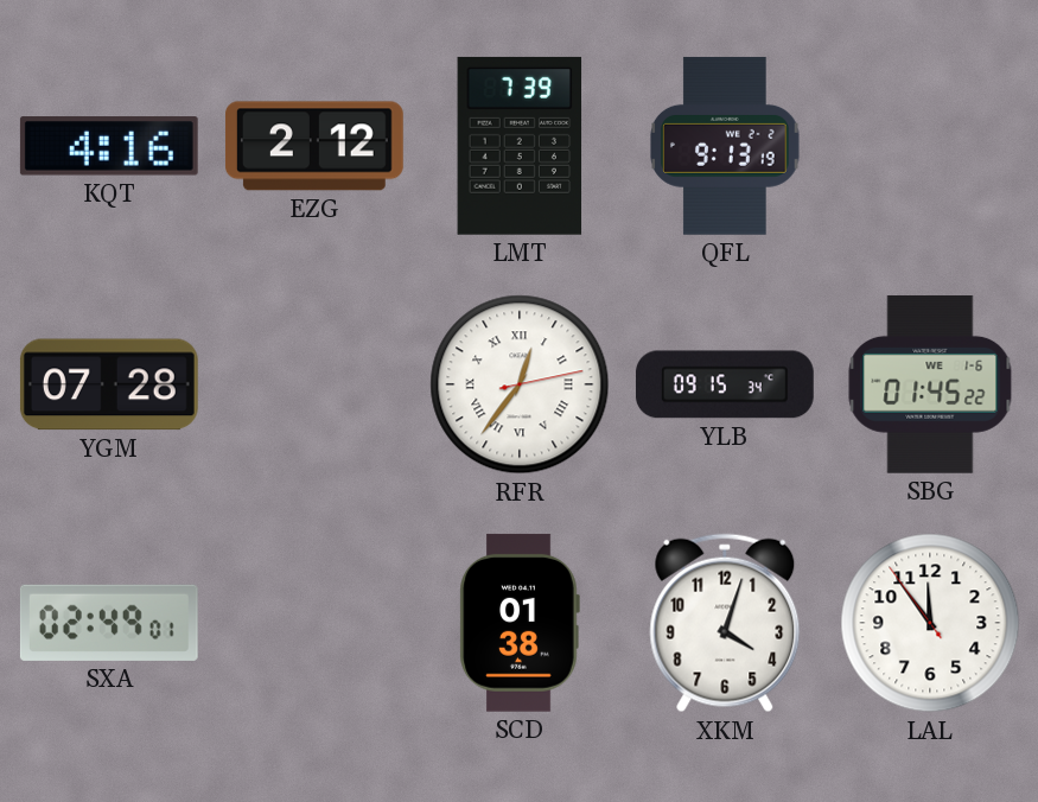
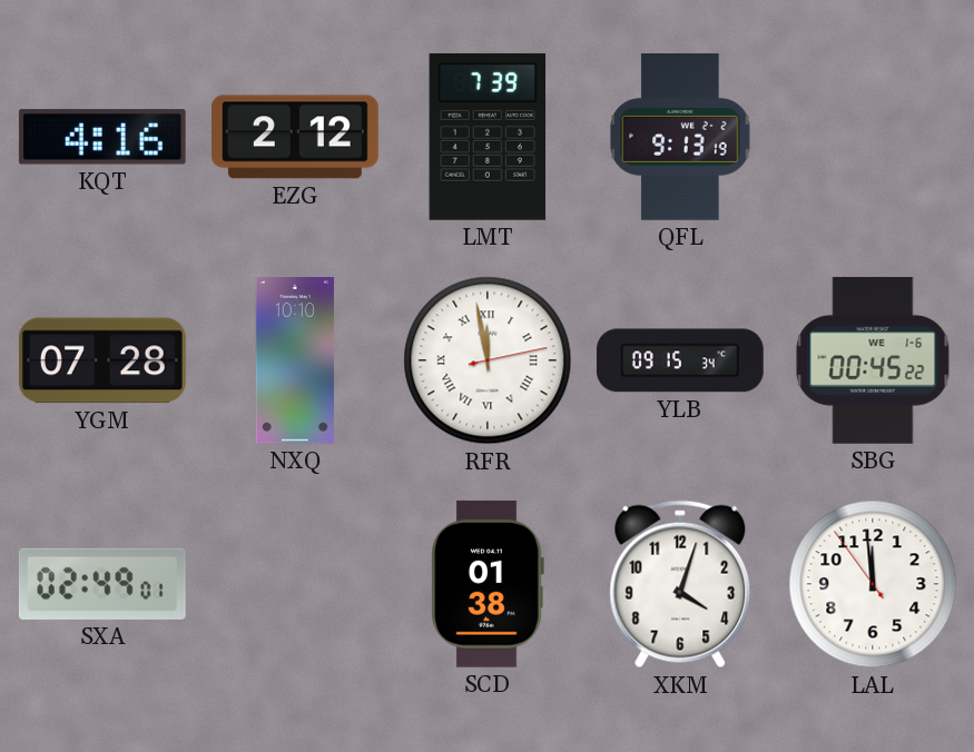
NXQ: none -> 10:10 (295, 362)
RFR: 12:36 -> 11:58 (488, 360)
SBG: 01:45 -> 00:45 (873, 360)
LAL: 11:53 -> 11:58 (873, 584)
